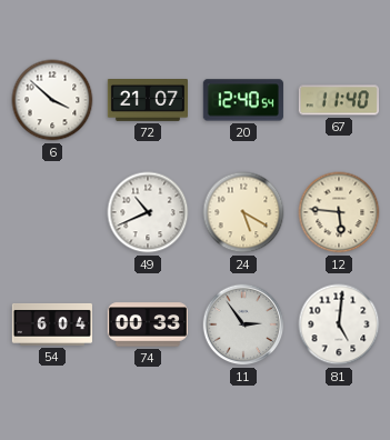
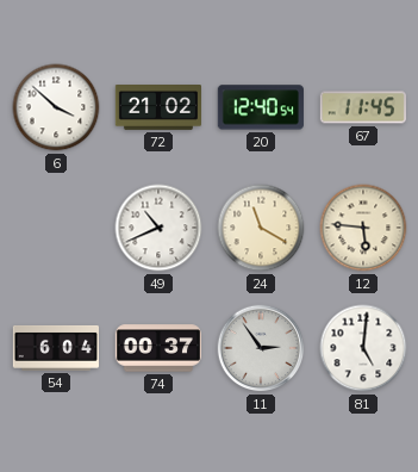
72: 21:07 -> 21:02 (157, 108)
67: 11:40 -> 11:45 (363, 107)
24: 5:20 -> 11:20 (261, 228)
74: 00:33 -> 00:37 (157, 348)
